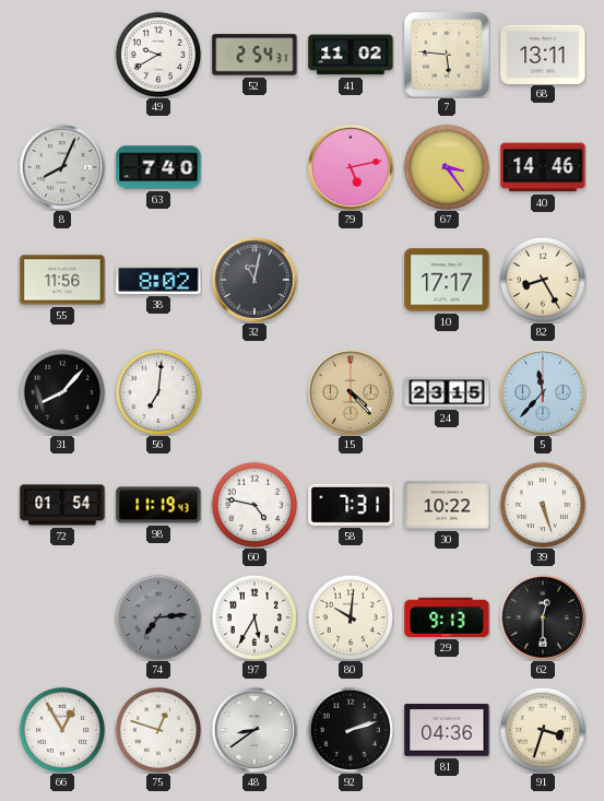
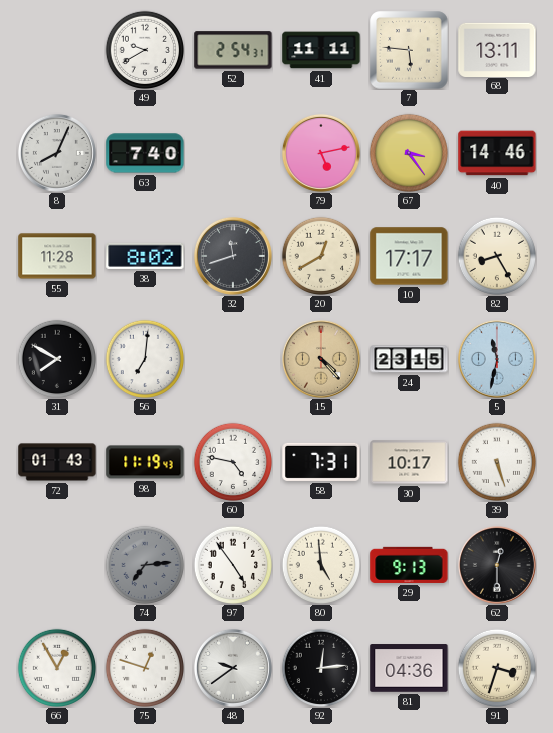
41: 11:02 -> 11:11 (321, 50)
55: 11:56 -> 11:28 (57, 256)
32: 11:02 -> 11:42 (233, 256)
20: none -> 12:40 (320, 255)
31: 8:07 -> 7:50 (56, 358)
5: 11:37 -> 11:32 (497, 359)
72: 01:54 -> 01:43 (57, 462)
30: 10:22 -> 10:17 (409, 462)
97: 5:35 -> 4:54 (232, 564)
80: 10:01 -> 4:59 (320, 564)
48: 8:39 -> 9:39 (233, 668)
92: 2:12 -> 12:14 (320, 667)
